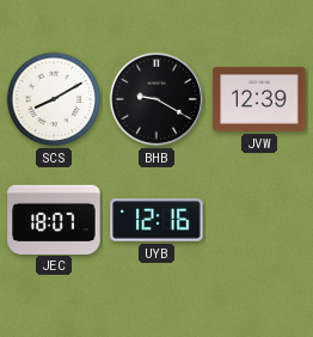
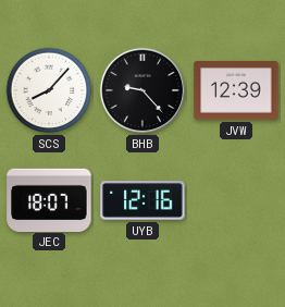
SCS: 8:10 -> 8:07 (49, 90)
BHB: 9:20 -> 9:23 (142, 90)
